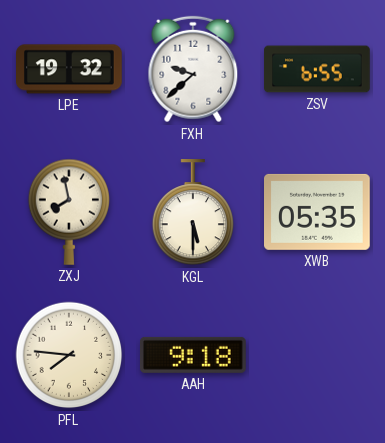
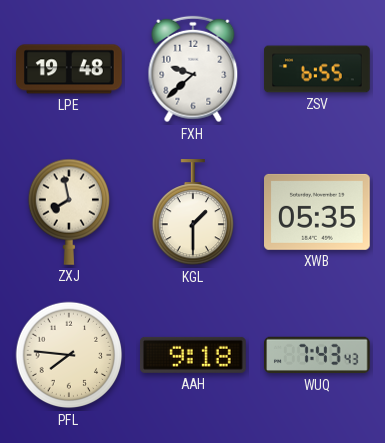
LPE: 19:32 -> 19:48 (70, 69)
KGL: 5:30 -> 1:30 (193, 213)
WUQ: none -> 7:43 (318, 355)
